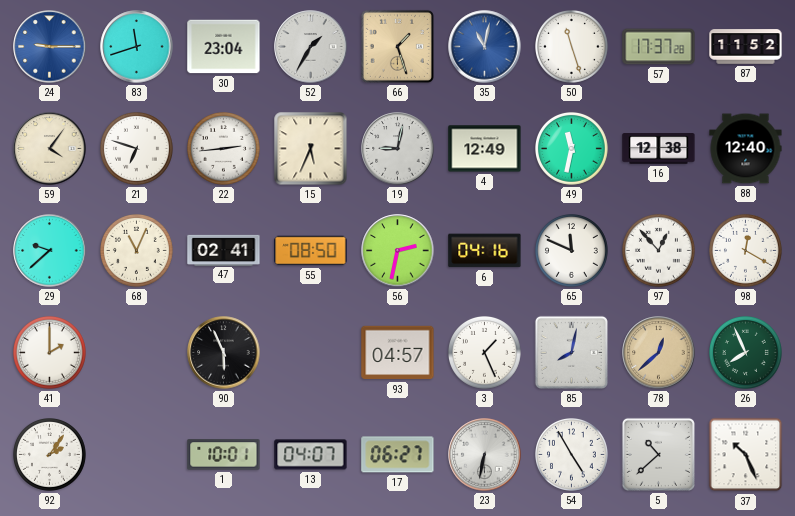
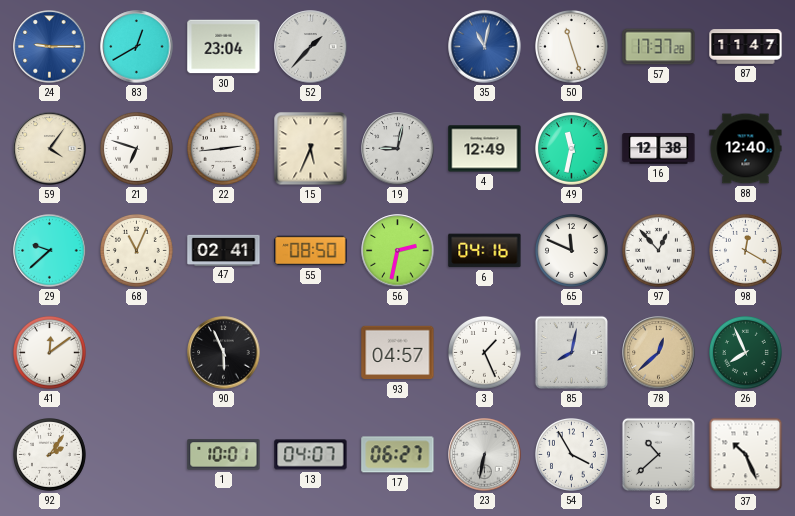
83: 11:42 -> 12:40 (137, 47)
52: 1:35 -> 1:37 (311, 47)
66: 1:27 -> none (397, 46)
87: 11:52 -> 11:47 (746, 47)
41: 2:00 -> 12:09 (50, 353)
54: 4:55 -> 3:55 (572, 455)
